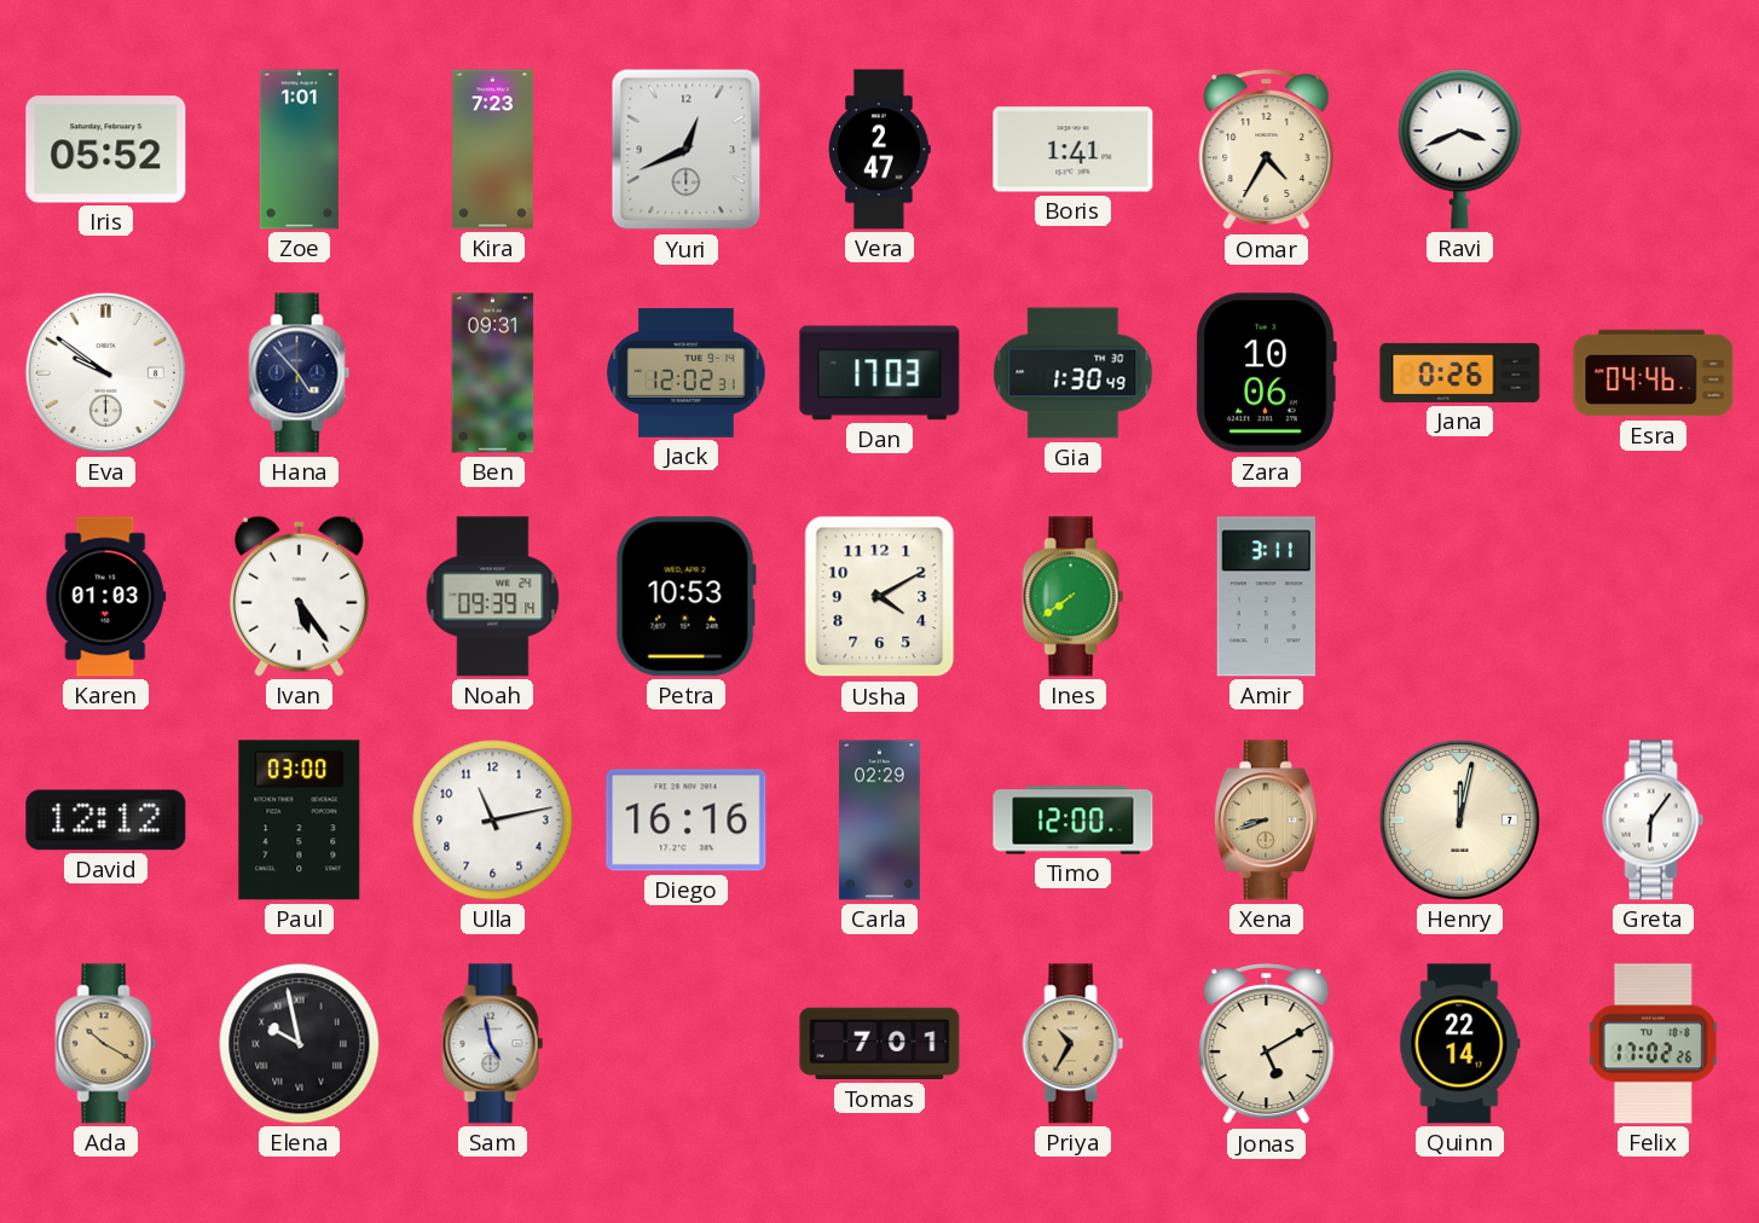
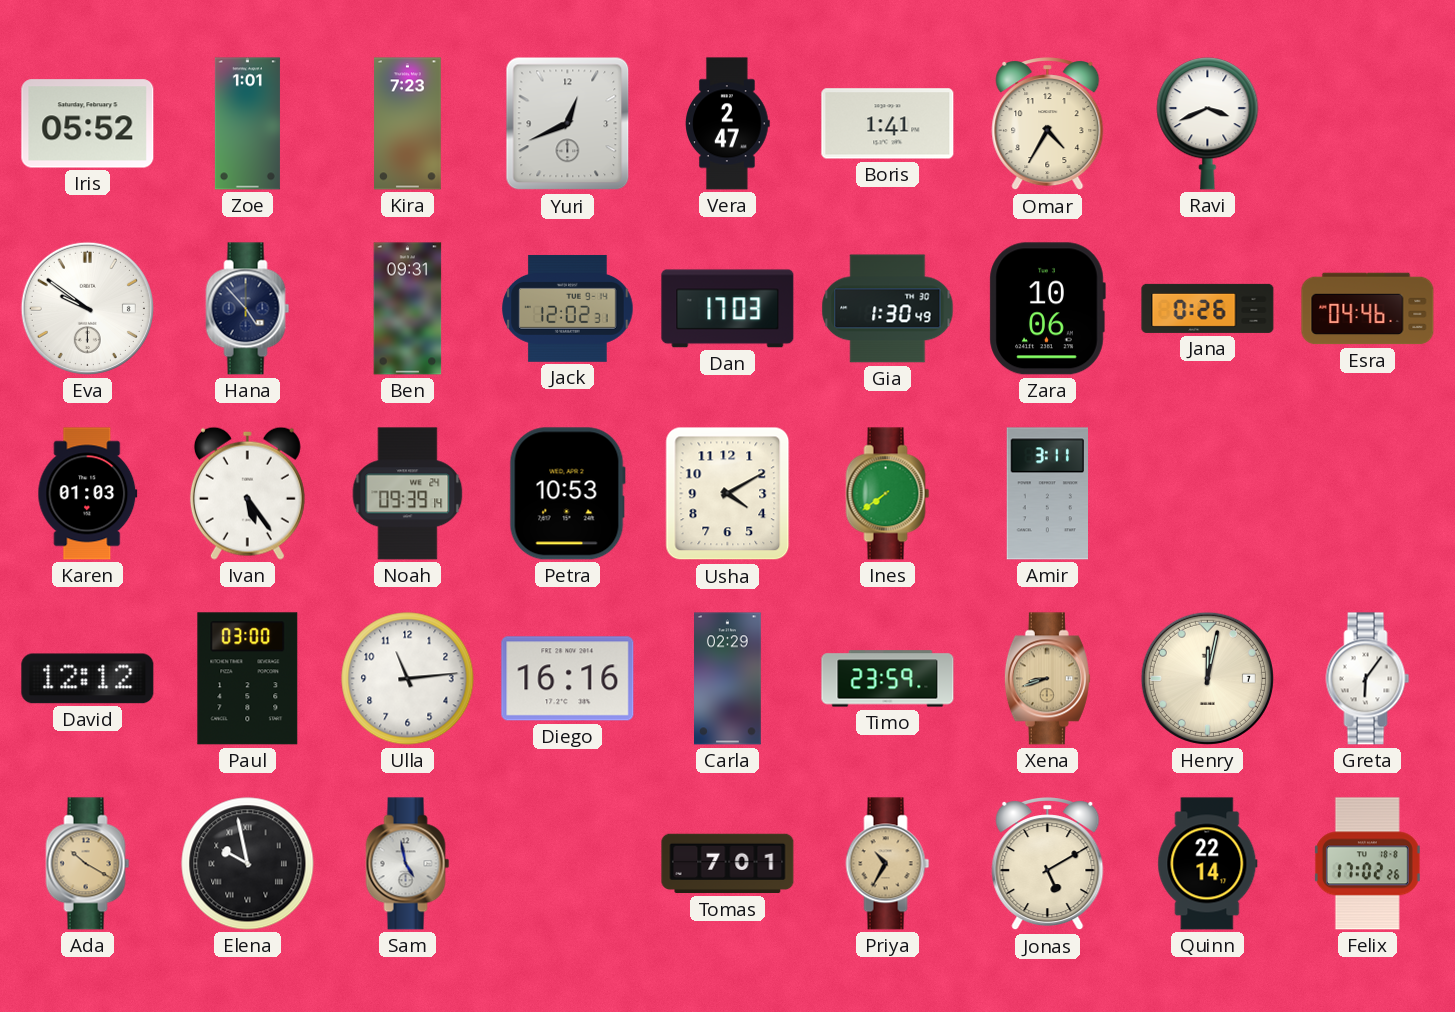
Ulla: 11:13 -> 11:14 (408, 679)
Timo: 12:00 -> 23:59 (888, 679)
